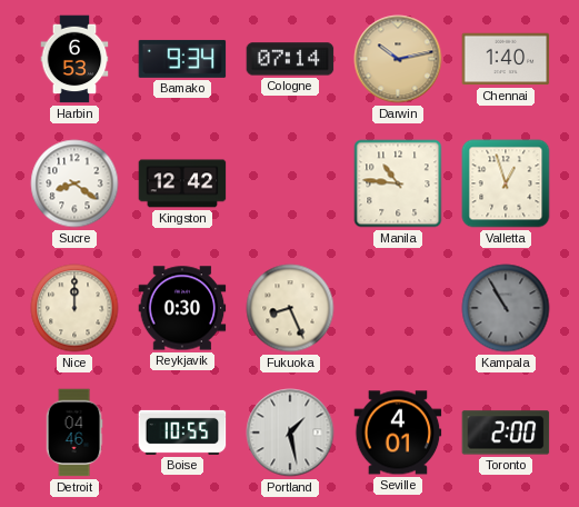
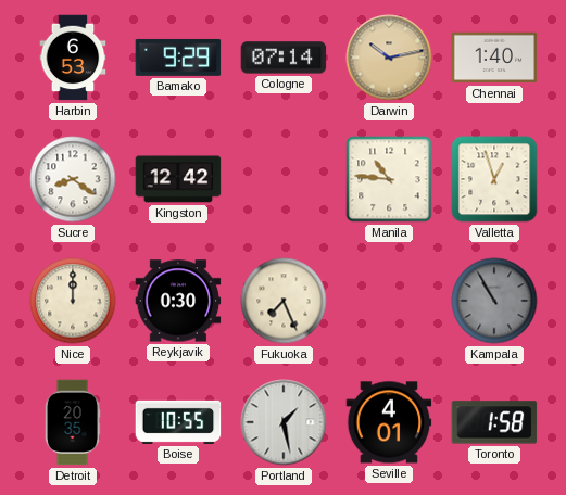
Bamako: 9:34 -> 9:29 (178, 58)
Fukuoka: 8:26 -> 7:26 (284, 301)
Detroit: 04:46 -> 20:35 (73, 422)
Toronto: 2:00 -> 1:58 (494, 422)
